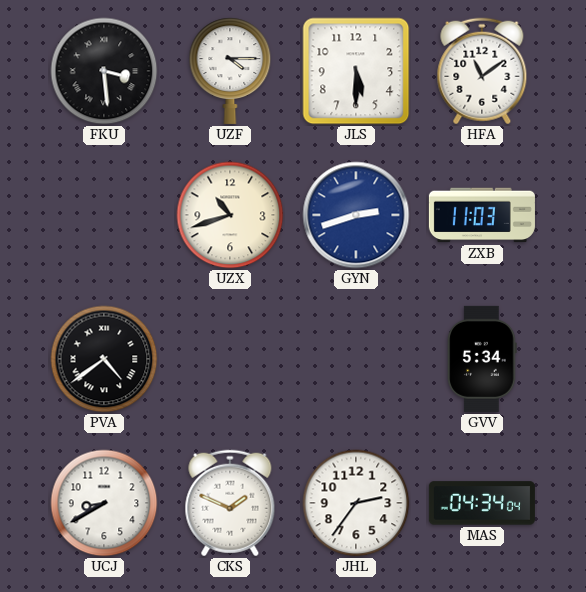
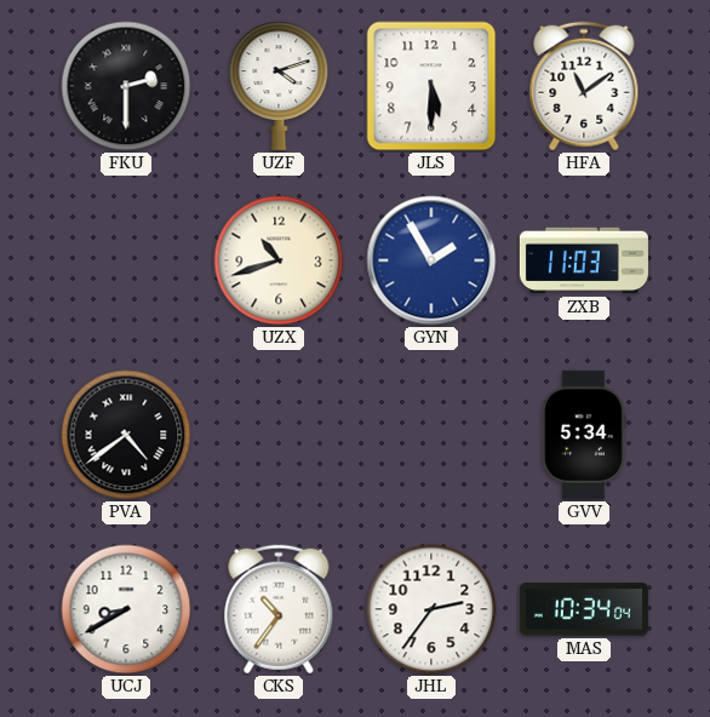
FKU: 3:29 -> 2:30 (126, 86)
UZF: 4:15 -> 4:12 (279, 86)
GYN: 2:42 -> 1:55 (431, 260)
CKS: 1:49 -> 10:36 (279, 609)
MAS: 04:34 -> 10:34 (584, 609)
